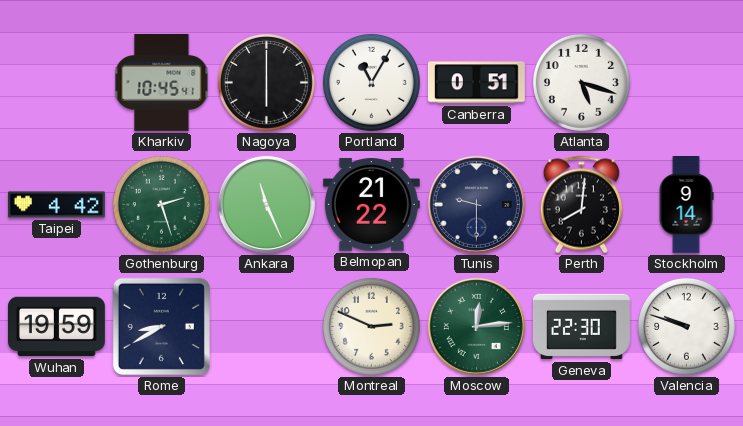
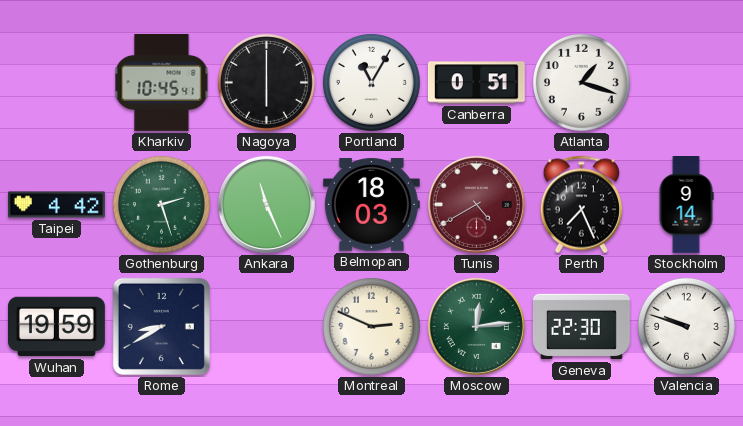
Atlanta: 5:18 -> 1:18 (581, 82)
Belmopan: 21:22 -> 18:03 (371, 205)
Tunis: 9:30 -> 4:40 (476, 204)
Tunis dial: navy -> burgundy (476, 204)
Perth: 8:01 -> 7:26 (581, 205)
